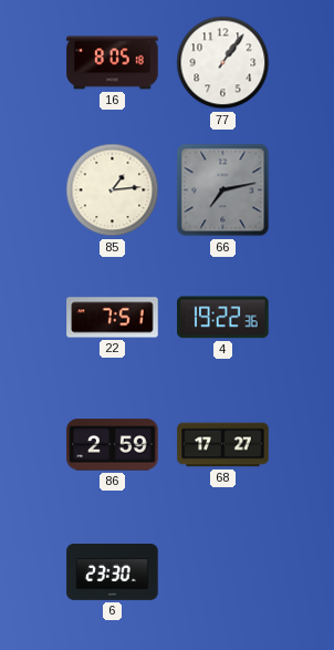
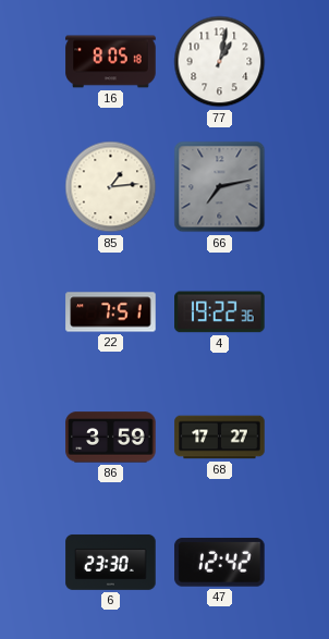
77: 1:06 -> 1:02 (220, 62)
86: 2:59 -> 3:59 (111, 438)
47: none -> 12:42 (220, 563)
